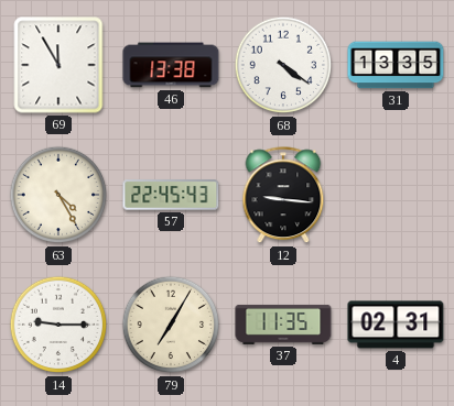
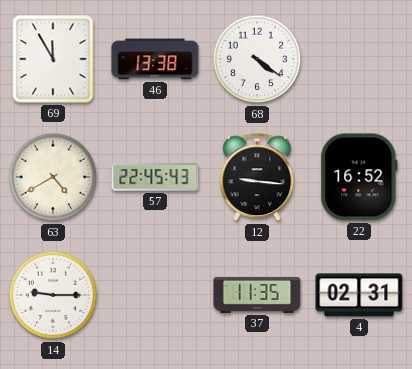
31: 13:35 -> none (396, 65)
63: 4:25 -> 4:40 (53, 177)
22: none -> 16:52 (359, 177)
79: 7:05 -> none (171, 325)
